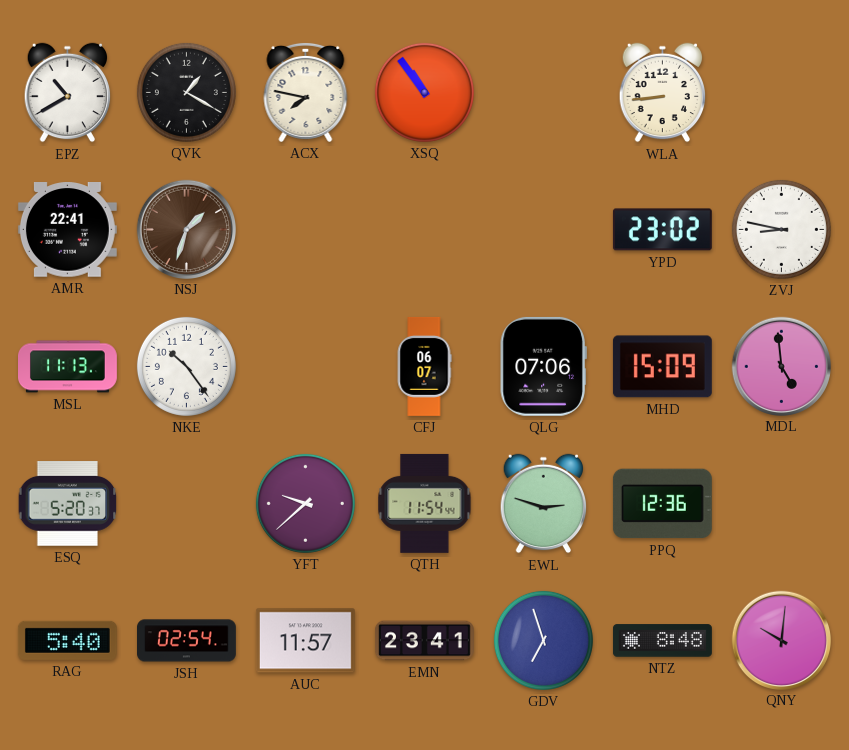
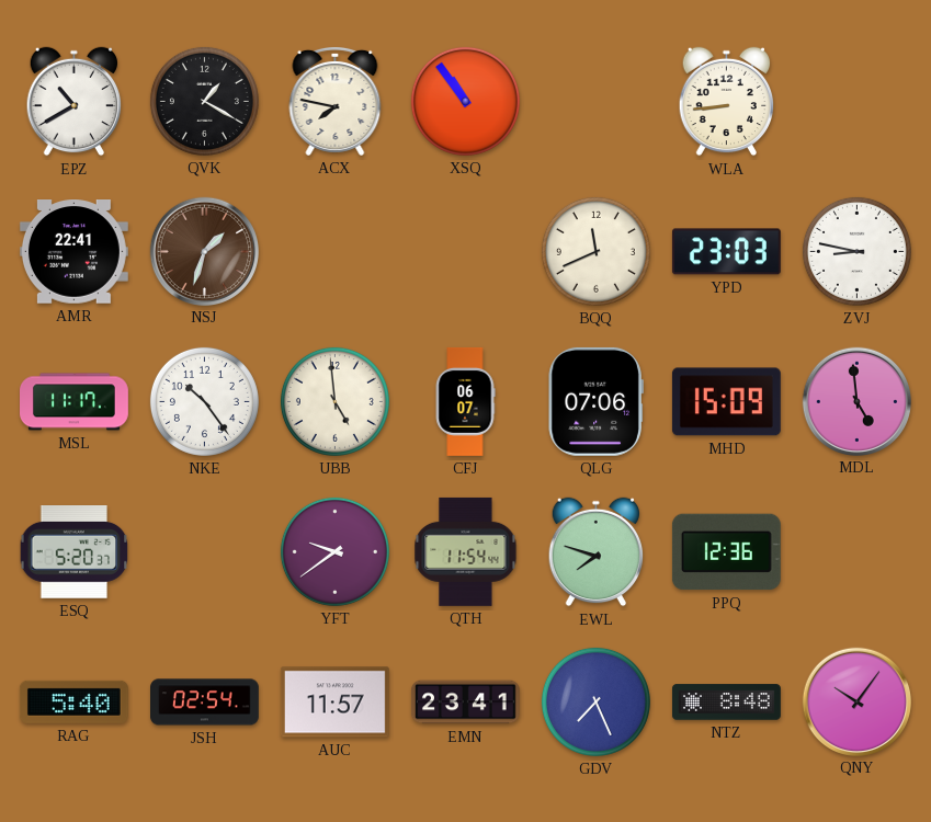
BQQ: none -> 11:41 (595, 251)
YPD: 23:02 -> 23:03 (726, 252)
MSL: 11:13 -> 11:17 (75, 402)
UBB: none -> 4:59 (334, 401)
YFT: 9:38 -> 9:39 (334, 551)
EWL: 2:48 -> 7:48 (597, 552)
GDV: 6:57 -> 7:26 (595, 701)
QNY: 10:01 -> 10:06 (856, 701)
